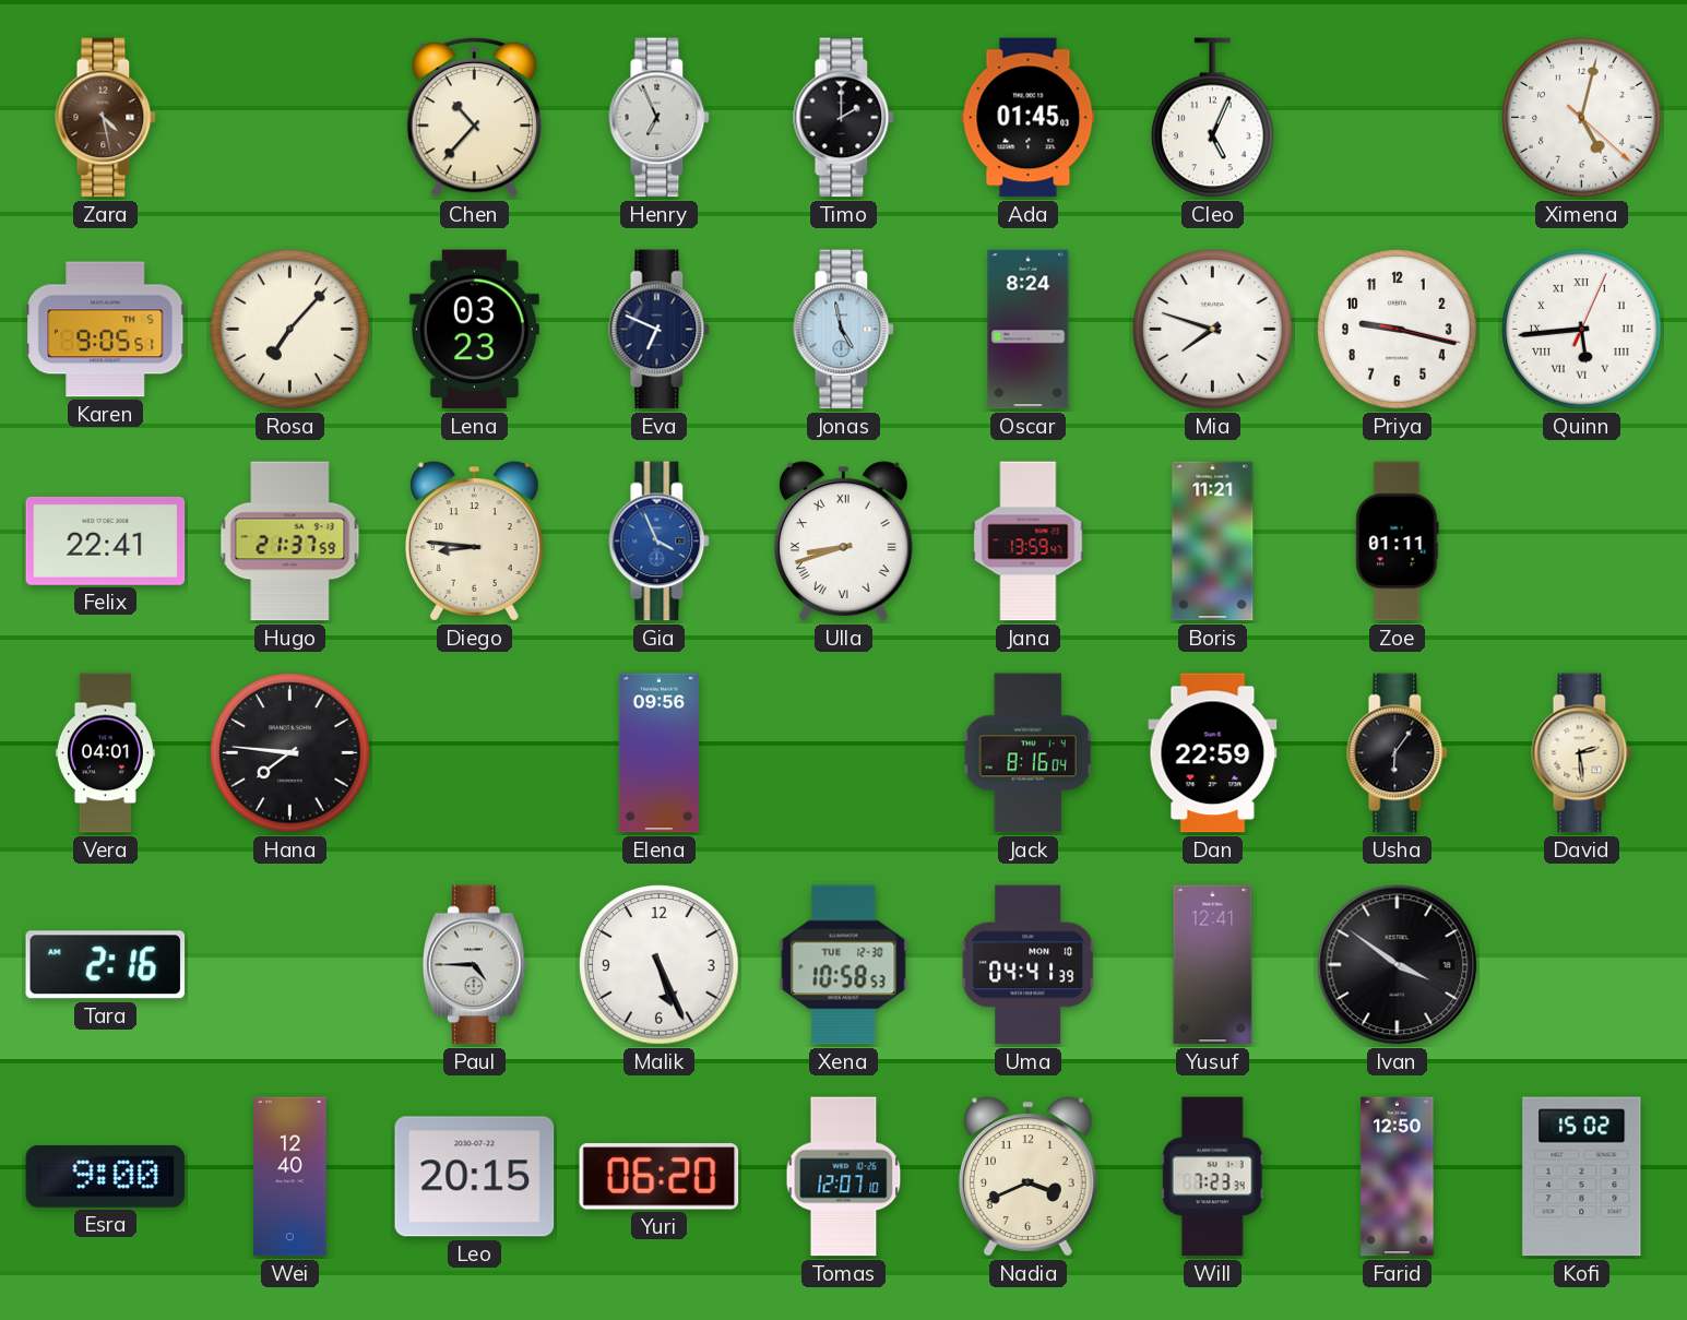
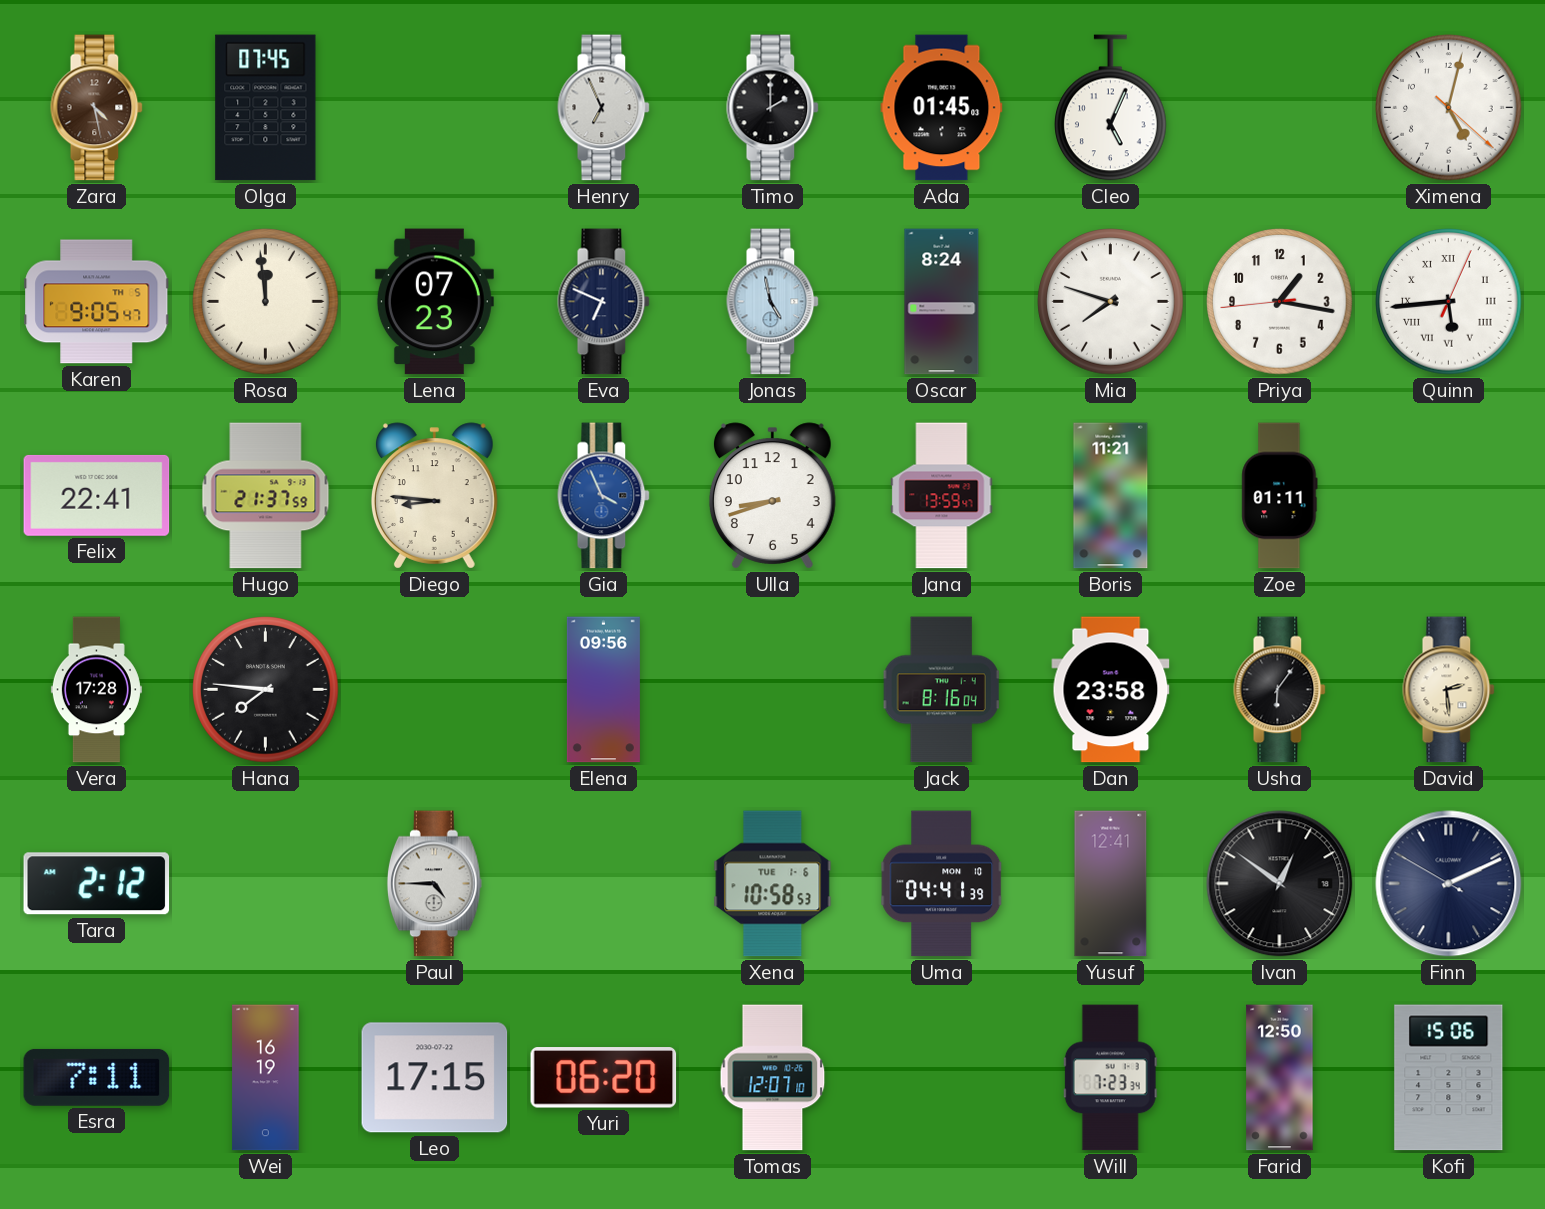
Olga: none -> 07:45 (266, 108)
Chen: 10:37 -> none (474, 118)
Karen: 9:05:51 -> 9:05:47 (97, 302)
Rosa: 7:07 -> 11:59 (266, 302)
Lena: 03:23 -> 07:23 (434, 302)
Priya: 9:17 -> 1:16 (1280, 302)
Ulla numerals: Roman -> Arabic (772, 496)
Vera: 04:01 -> 17:28 (96, 690)
Dan: 22:59 -> 23:58 (1111, 690)
Tara: 2:16 -> 2:12 (97, 884)
Malik: 5:26 -> none (660, 965)
Xena date: TUE 12-30 -> TUE 1-6 (773, 884)
Ivan: 3:51 -> 12:51 (1280, 884)
Finn: none -> 2:10 (1449, 884)
Esra: 9:00 -> 7:11 (97, 1077)
Wei: 12:40 -> 16:19 (266, 1078)
Leo: 20:15 -> 17:15 (435, 1078)
Nadia: 3:41 -> none (1027, 1177)
Kofi: 15:02 -> 15:06 (1449, 1078)
